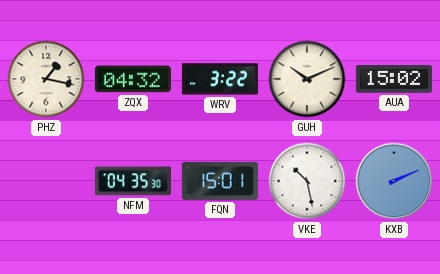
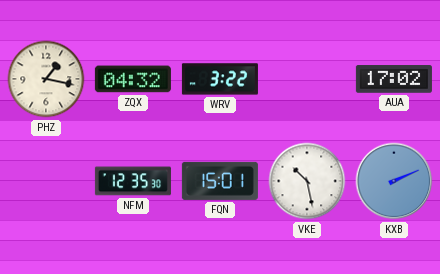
GUH: 10:11 -> none (307, 79)
AUA: 15:02 -> 17:02 (394, 79)
NFM: 04:35 -> 12:35 (133, 181)
